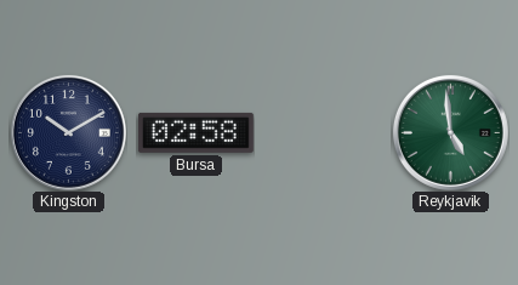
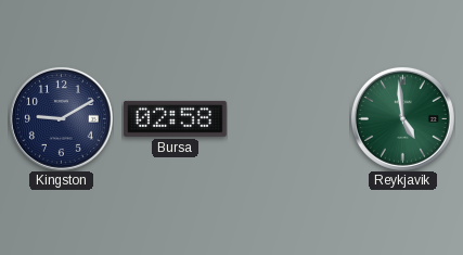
Kingston: 10:10 -> 9:10 (61, 118)
